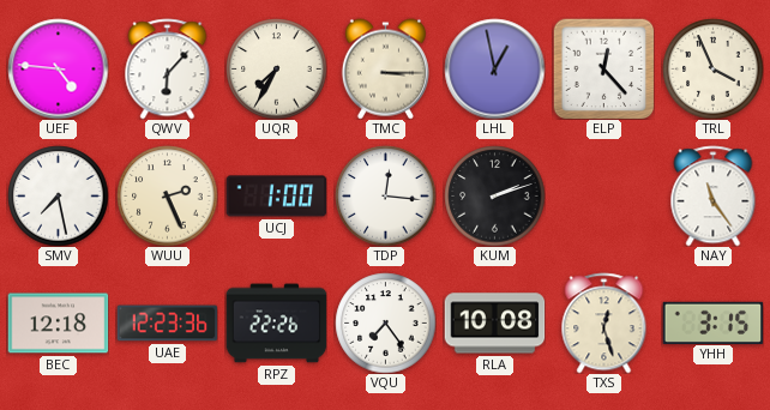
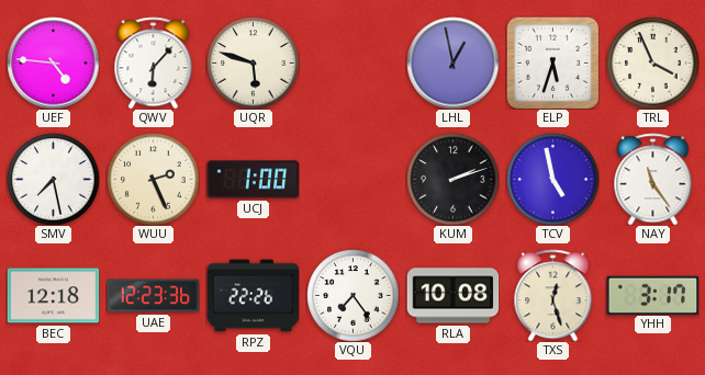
UQR: 7:35 -> 5:48 (253, 63)
TMC: 3:15 -> none (385, 68)
ELP: 12:23 -> 5:33 (552, 63)
TDP: 12:16 -> none (385, 195)
TCV: none -> 4:58 (552, 179)
YHH: 3:15 -> 3:17 (652, 295)
